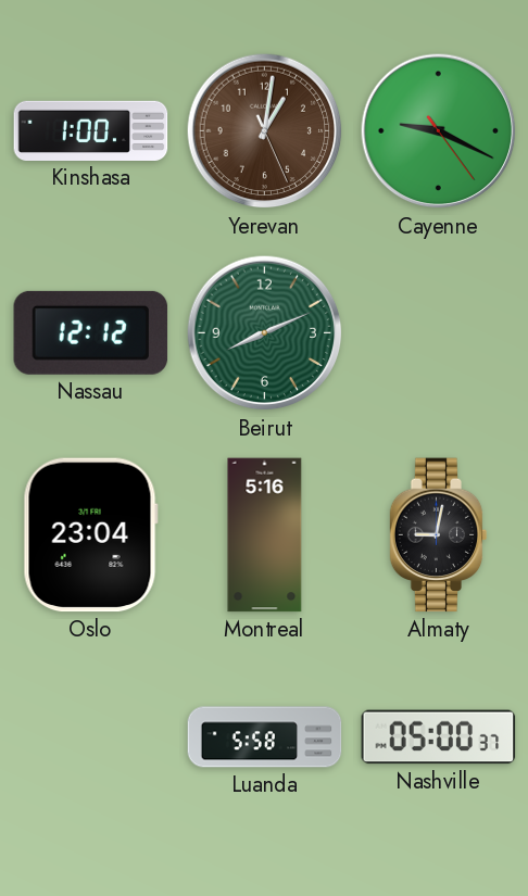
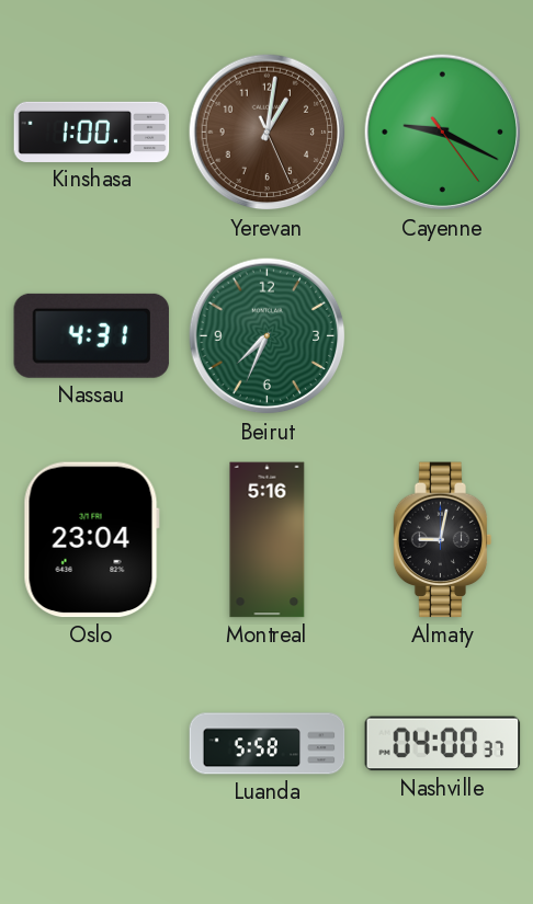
Nassau: 12:12 -> 4:31 (92, 335)
Beirut: 8:11 -> 7:34 (268, 336)
Nashville: 05:00 -> 04:00 (443, 744)
